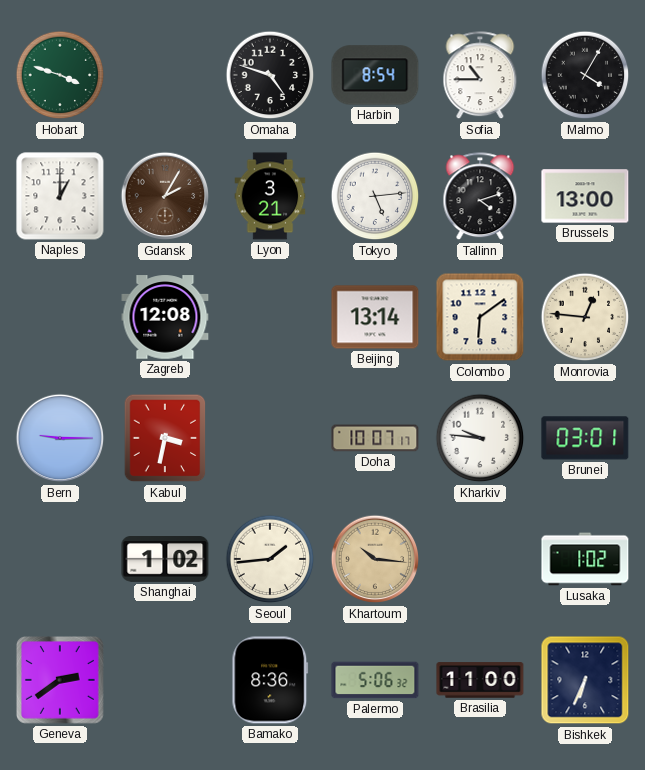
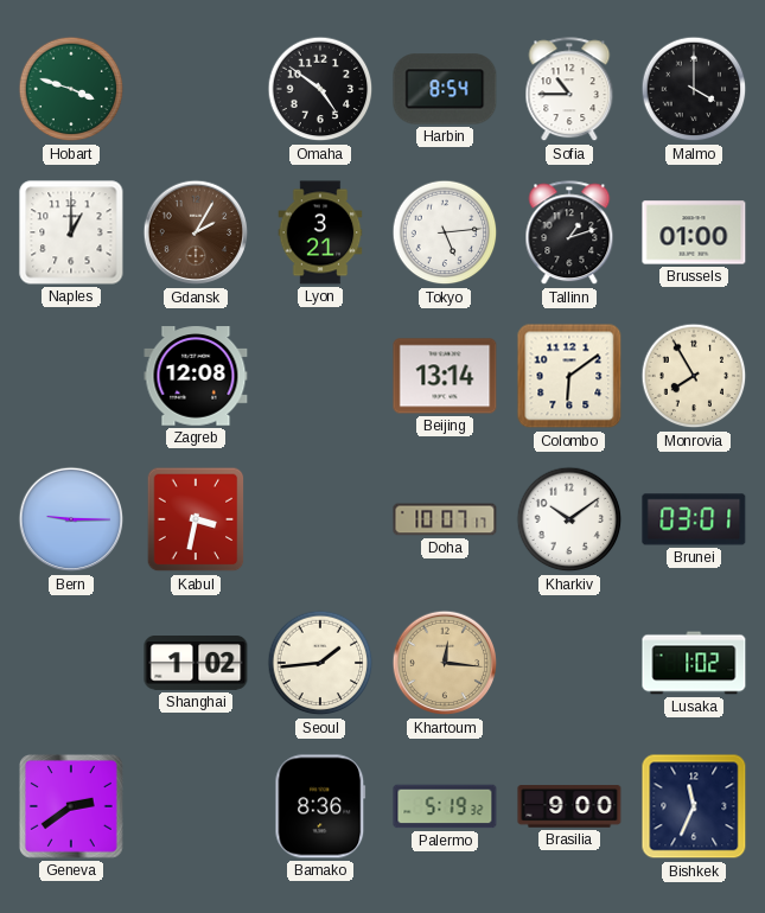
Omaha: 4:48 -> 4:51 (320, 89)
Malmo: 4:05 -> 4:00 (694, 89)
Tallinn: 4:12 -> 1:12 (569, 234)
Brussels: 13:00 -> 01:00 (694, 232)
Monrovia: 12:46 -> 7:55 (694, 376)
Kharkiv: 9:46 -> 10:09 (569, 519)
Khartoum: 10:16 -> 12:16 (445, 663)
Palermo: 5:06 -> 5:19 (445, 806)
Brasilia: 11:00 -> 9:00 (569, 806)
Bishkek: 6:34 -> 11:34 (694, 806)
